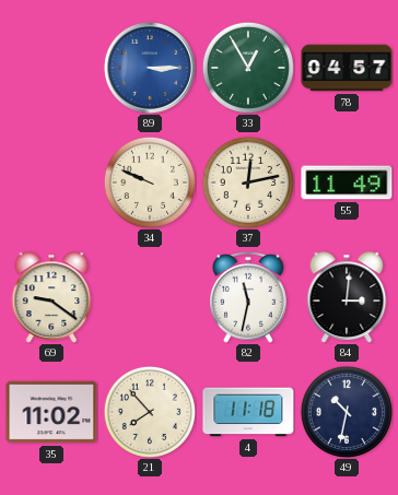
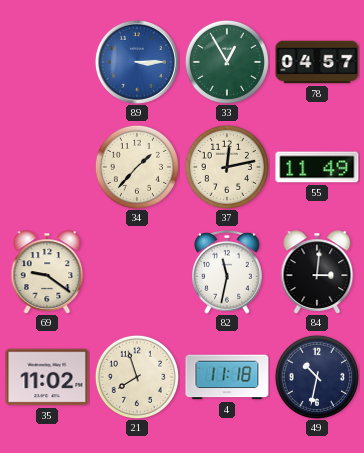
34: 9:49 -> 1:37 (137, 167)
21: 7:53 -> 7:57 (137, 377)
